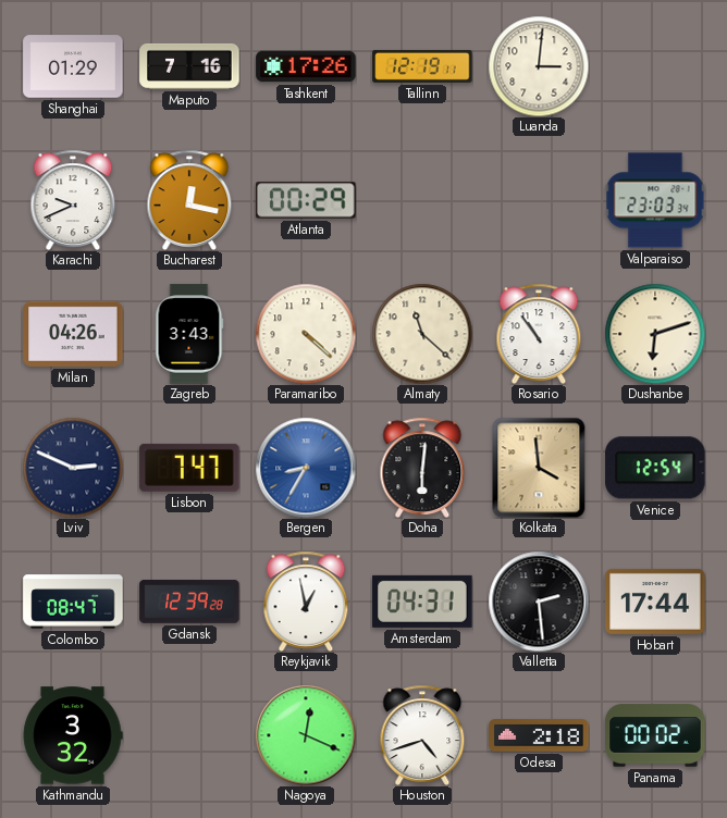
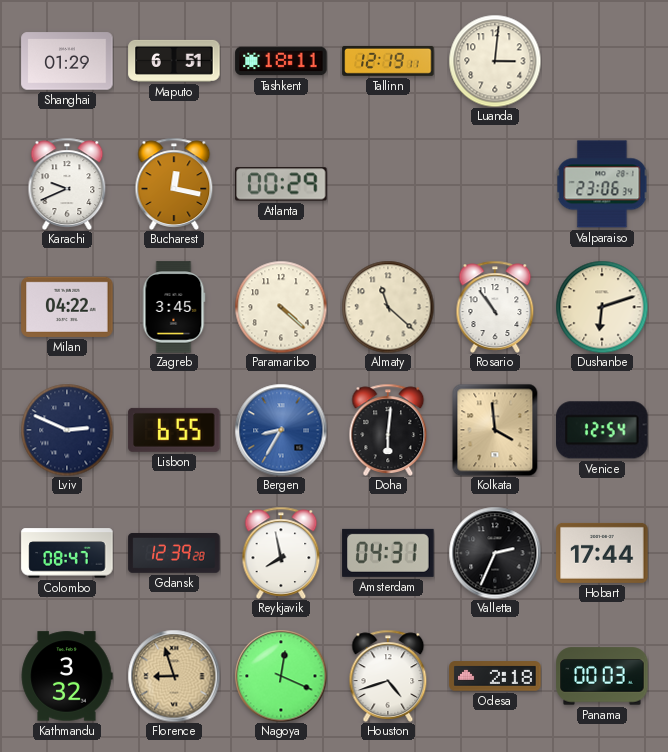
Maputo: 7:16 -> 6:51 (174, 61)
Tashkent: 17:26 -> 18:11 (281, 61)
Valparaiso: 23:03 -> 23:06 (602, 184)
Milan: 04:26 -> 04:22 (67, 307)
Zagreb: 3:43 -> 3:45 (174, 307)
Lisbon: 7:47 -> 6:55 (174, 430)
Reykjavik: 12:58 -> 7:58 (281, 553)
Valletta: 2:29 -> 2:34 (495, 553)
Florence: none -> 8:57 (174, 676)
Panama: 00:02 -> 00:03 (602, 676)
